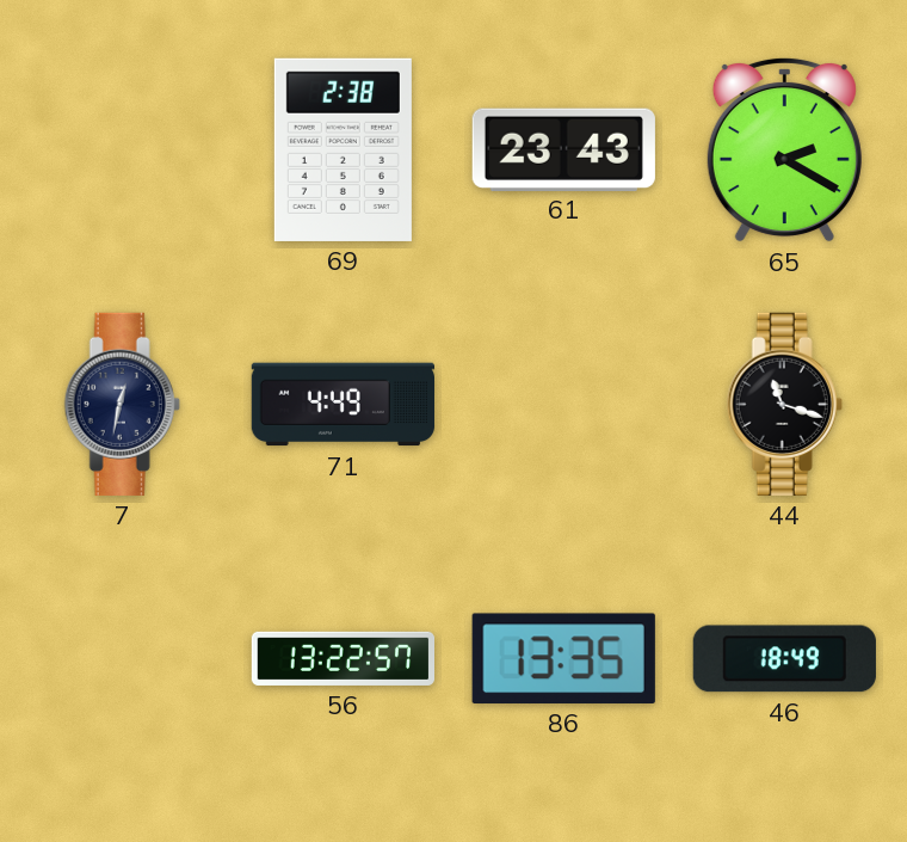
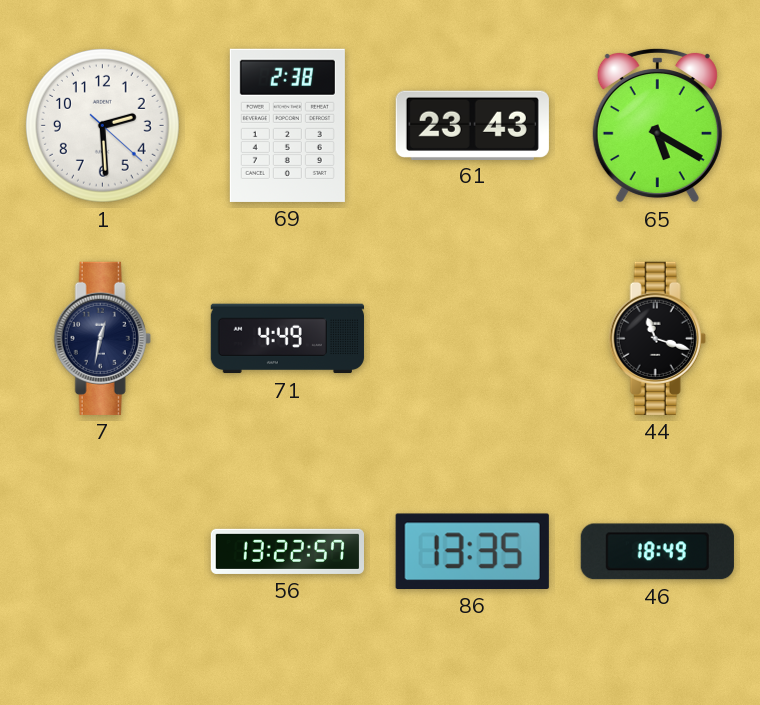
1: none -> 2:29 (102, 125)
65: 2:20 -> 5:20 (657, 125)
